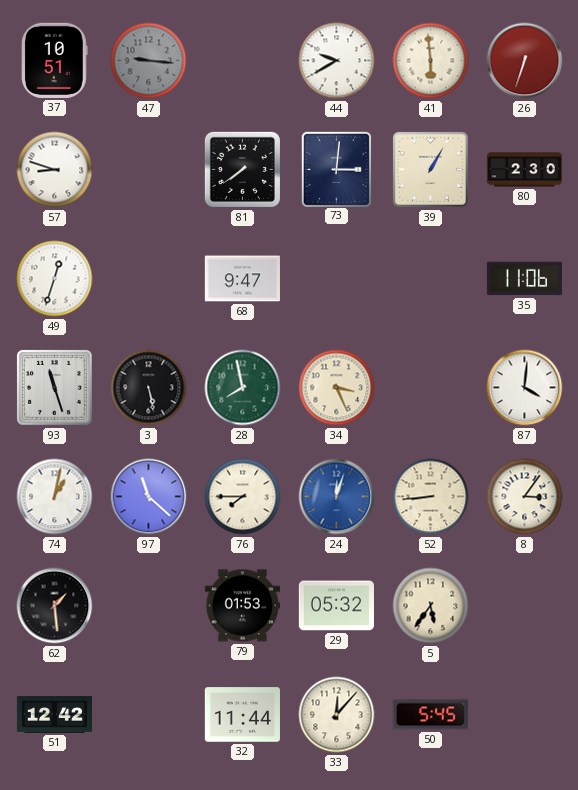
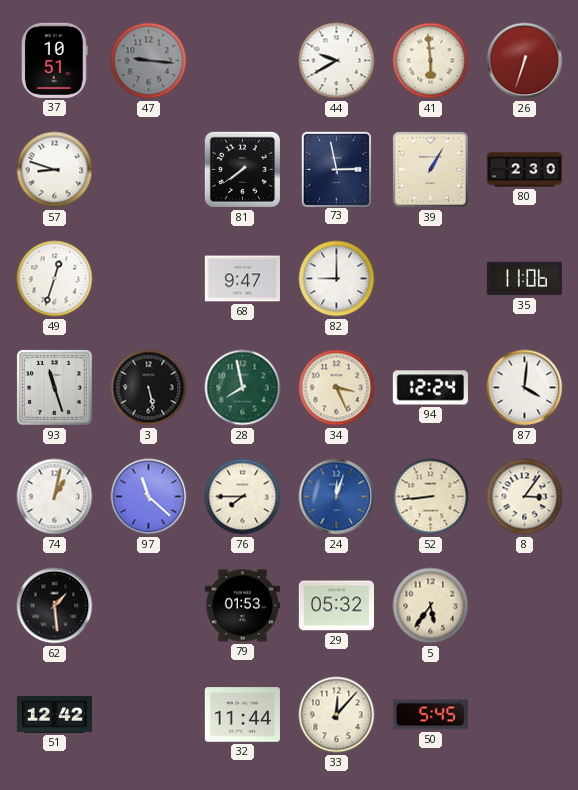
73: 3:01 -> 2:58 (336, 169)
82: none -> 9:00 (337, 279)
94: none -> 12:24 (430, 388)
